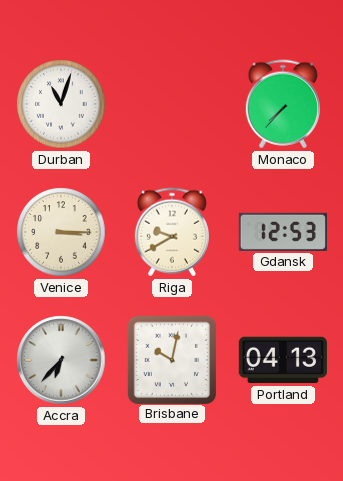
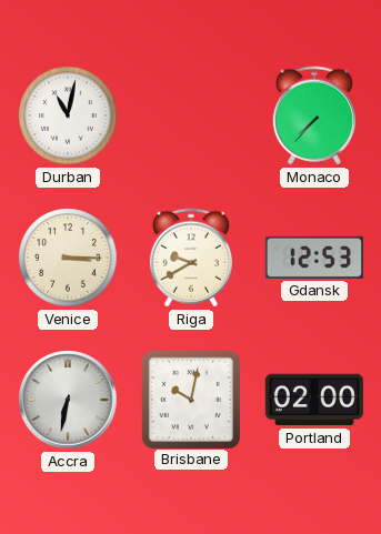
Durban: 11:03 -> 11:02 (68, 115)
Accra: 6:37 -> 6:32 (68, 400)
Portland: 04:13 -> 02:00 (314, 400)
